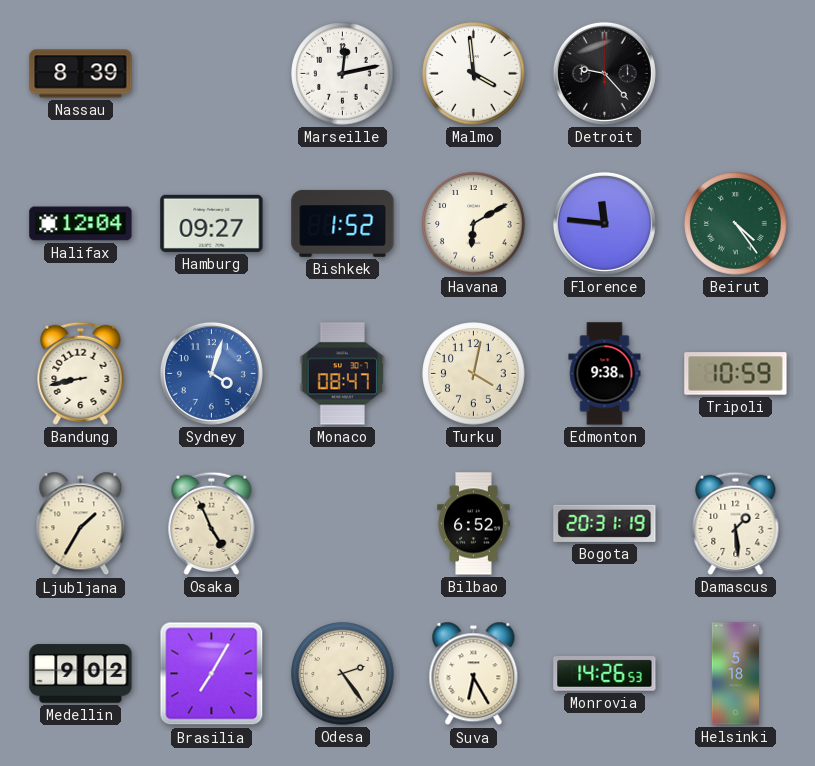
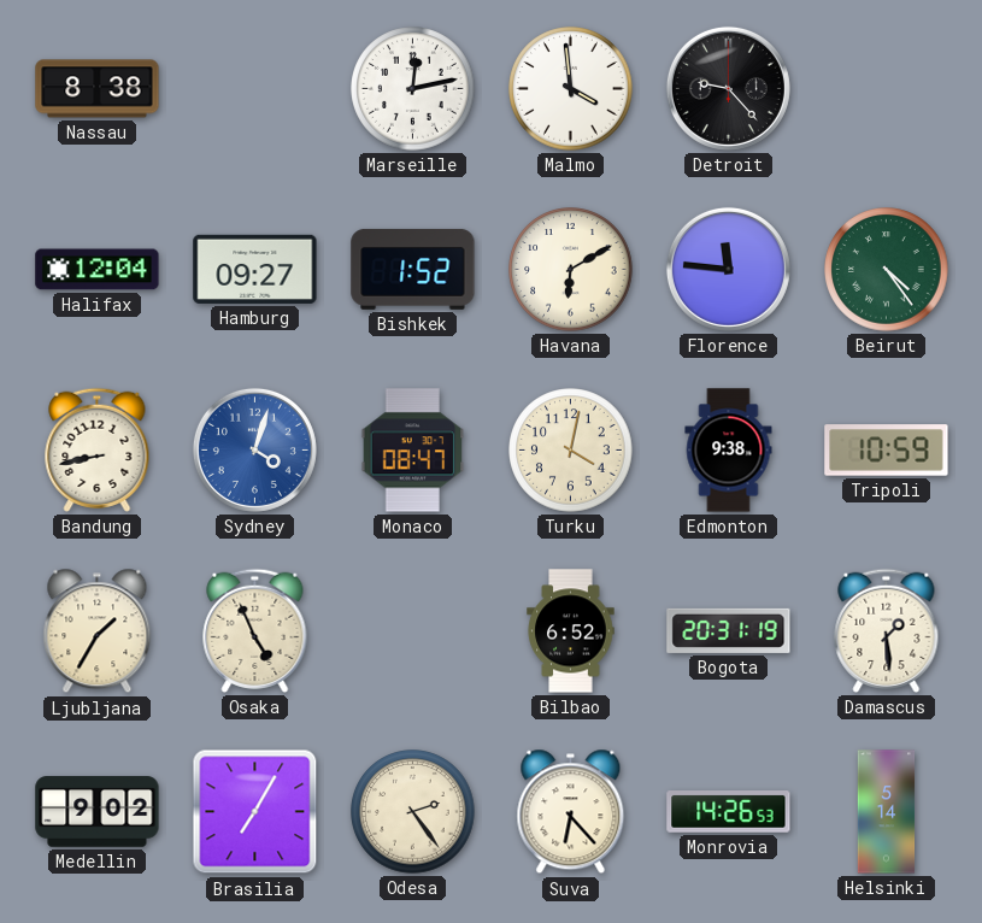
Nassau: 8:39 -> 8:38 (98, 89)
Suva: 6:25 -> 6:23 (571, 812)
Helsinki: 5:18 -> 5:14 (887, 812)
